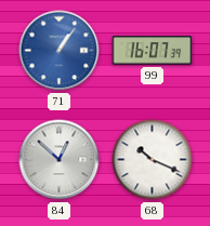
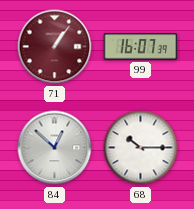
71 dial: blue -> burgundy (55, 47)
68: 10:19 -> 10:15 (141, 148)
